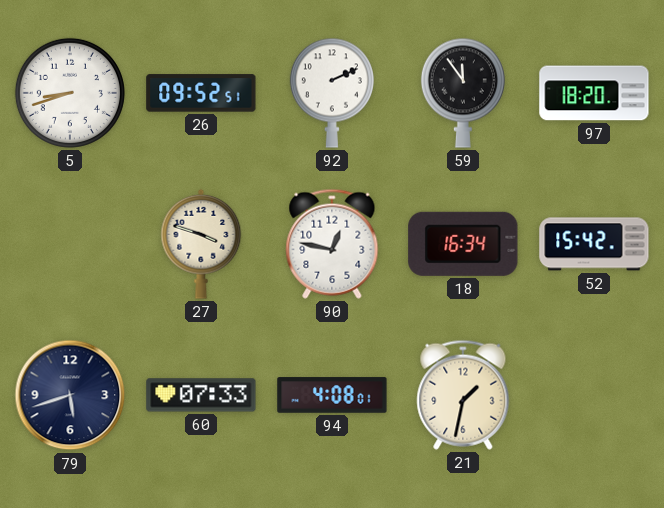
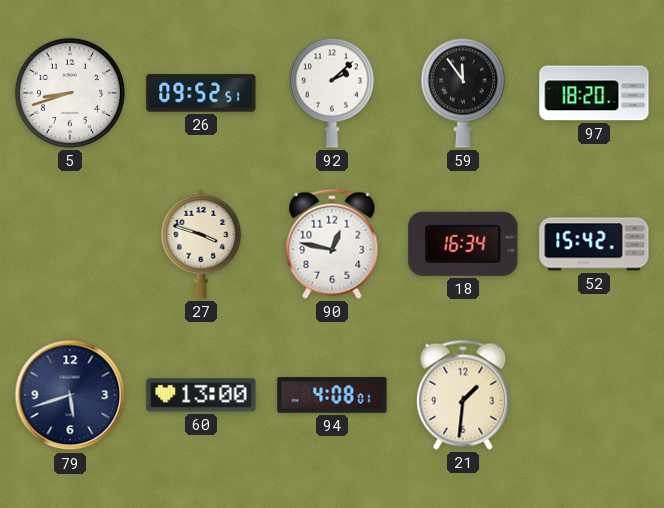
92: 2:11 -> 2:08 (332, 93)
60: 07:33 -> 13:00 (201, 395)
21: 1:32 -> 1:31 (463, 395)
